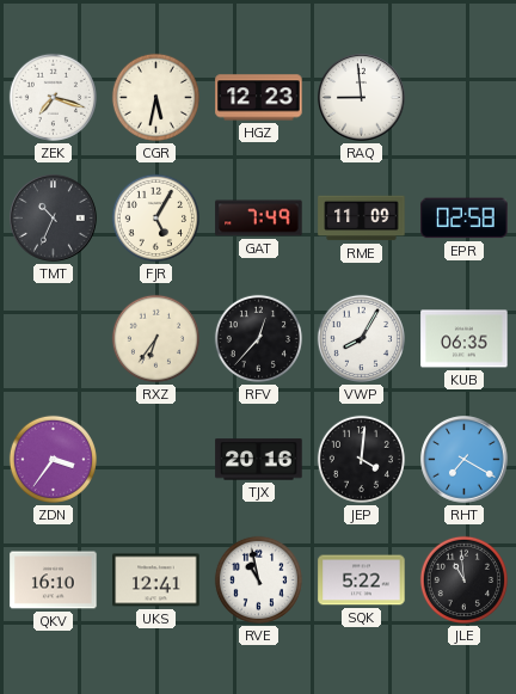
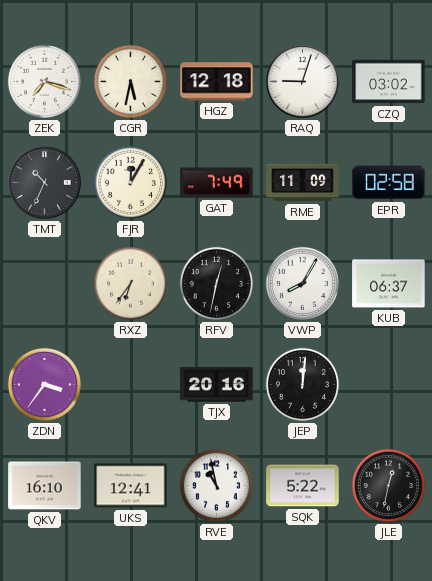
HGZ: 12:23 -> 12:18 (217, 82)
RAQ: 8:59 -> 9:03 (303, 82)
CZQ: none -> 03:02 (389, 82)
FJR: 5:05 -> 12:05 (130, 182)
RFV: 12:37 -> 12:32 (216, 283)
KUB: 06:35 -> 06:37 (389, 284)
JEP: 4:01 -> 12:01 (302, 384)
RHT: 7:20 -> none (465, 460)
JLE: 10:59 -> 12:32 (388, 485)
